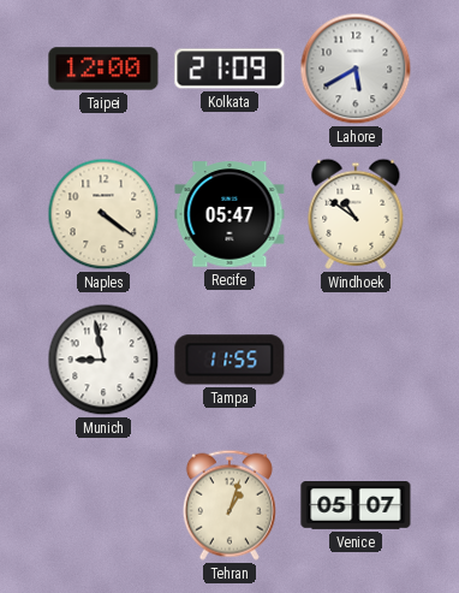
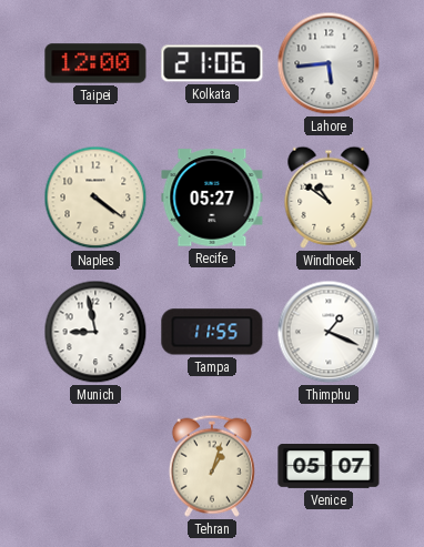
Kolkata: 21:09 -> 21:06 (212, 63)
Lahore: 5:40 -> 5:44 (329, 63)
Recife: 05:47 -> 05:27 (212, 197)
Thimphu: none -> 1:19 (329, 332)
